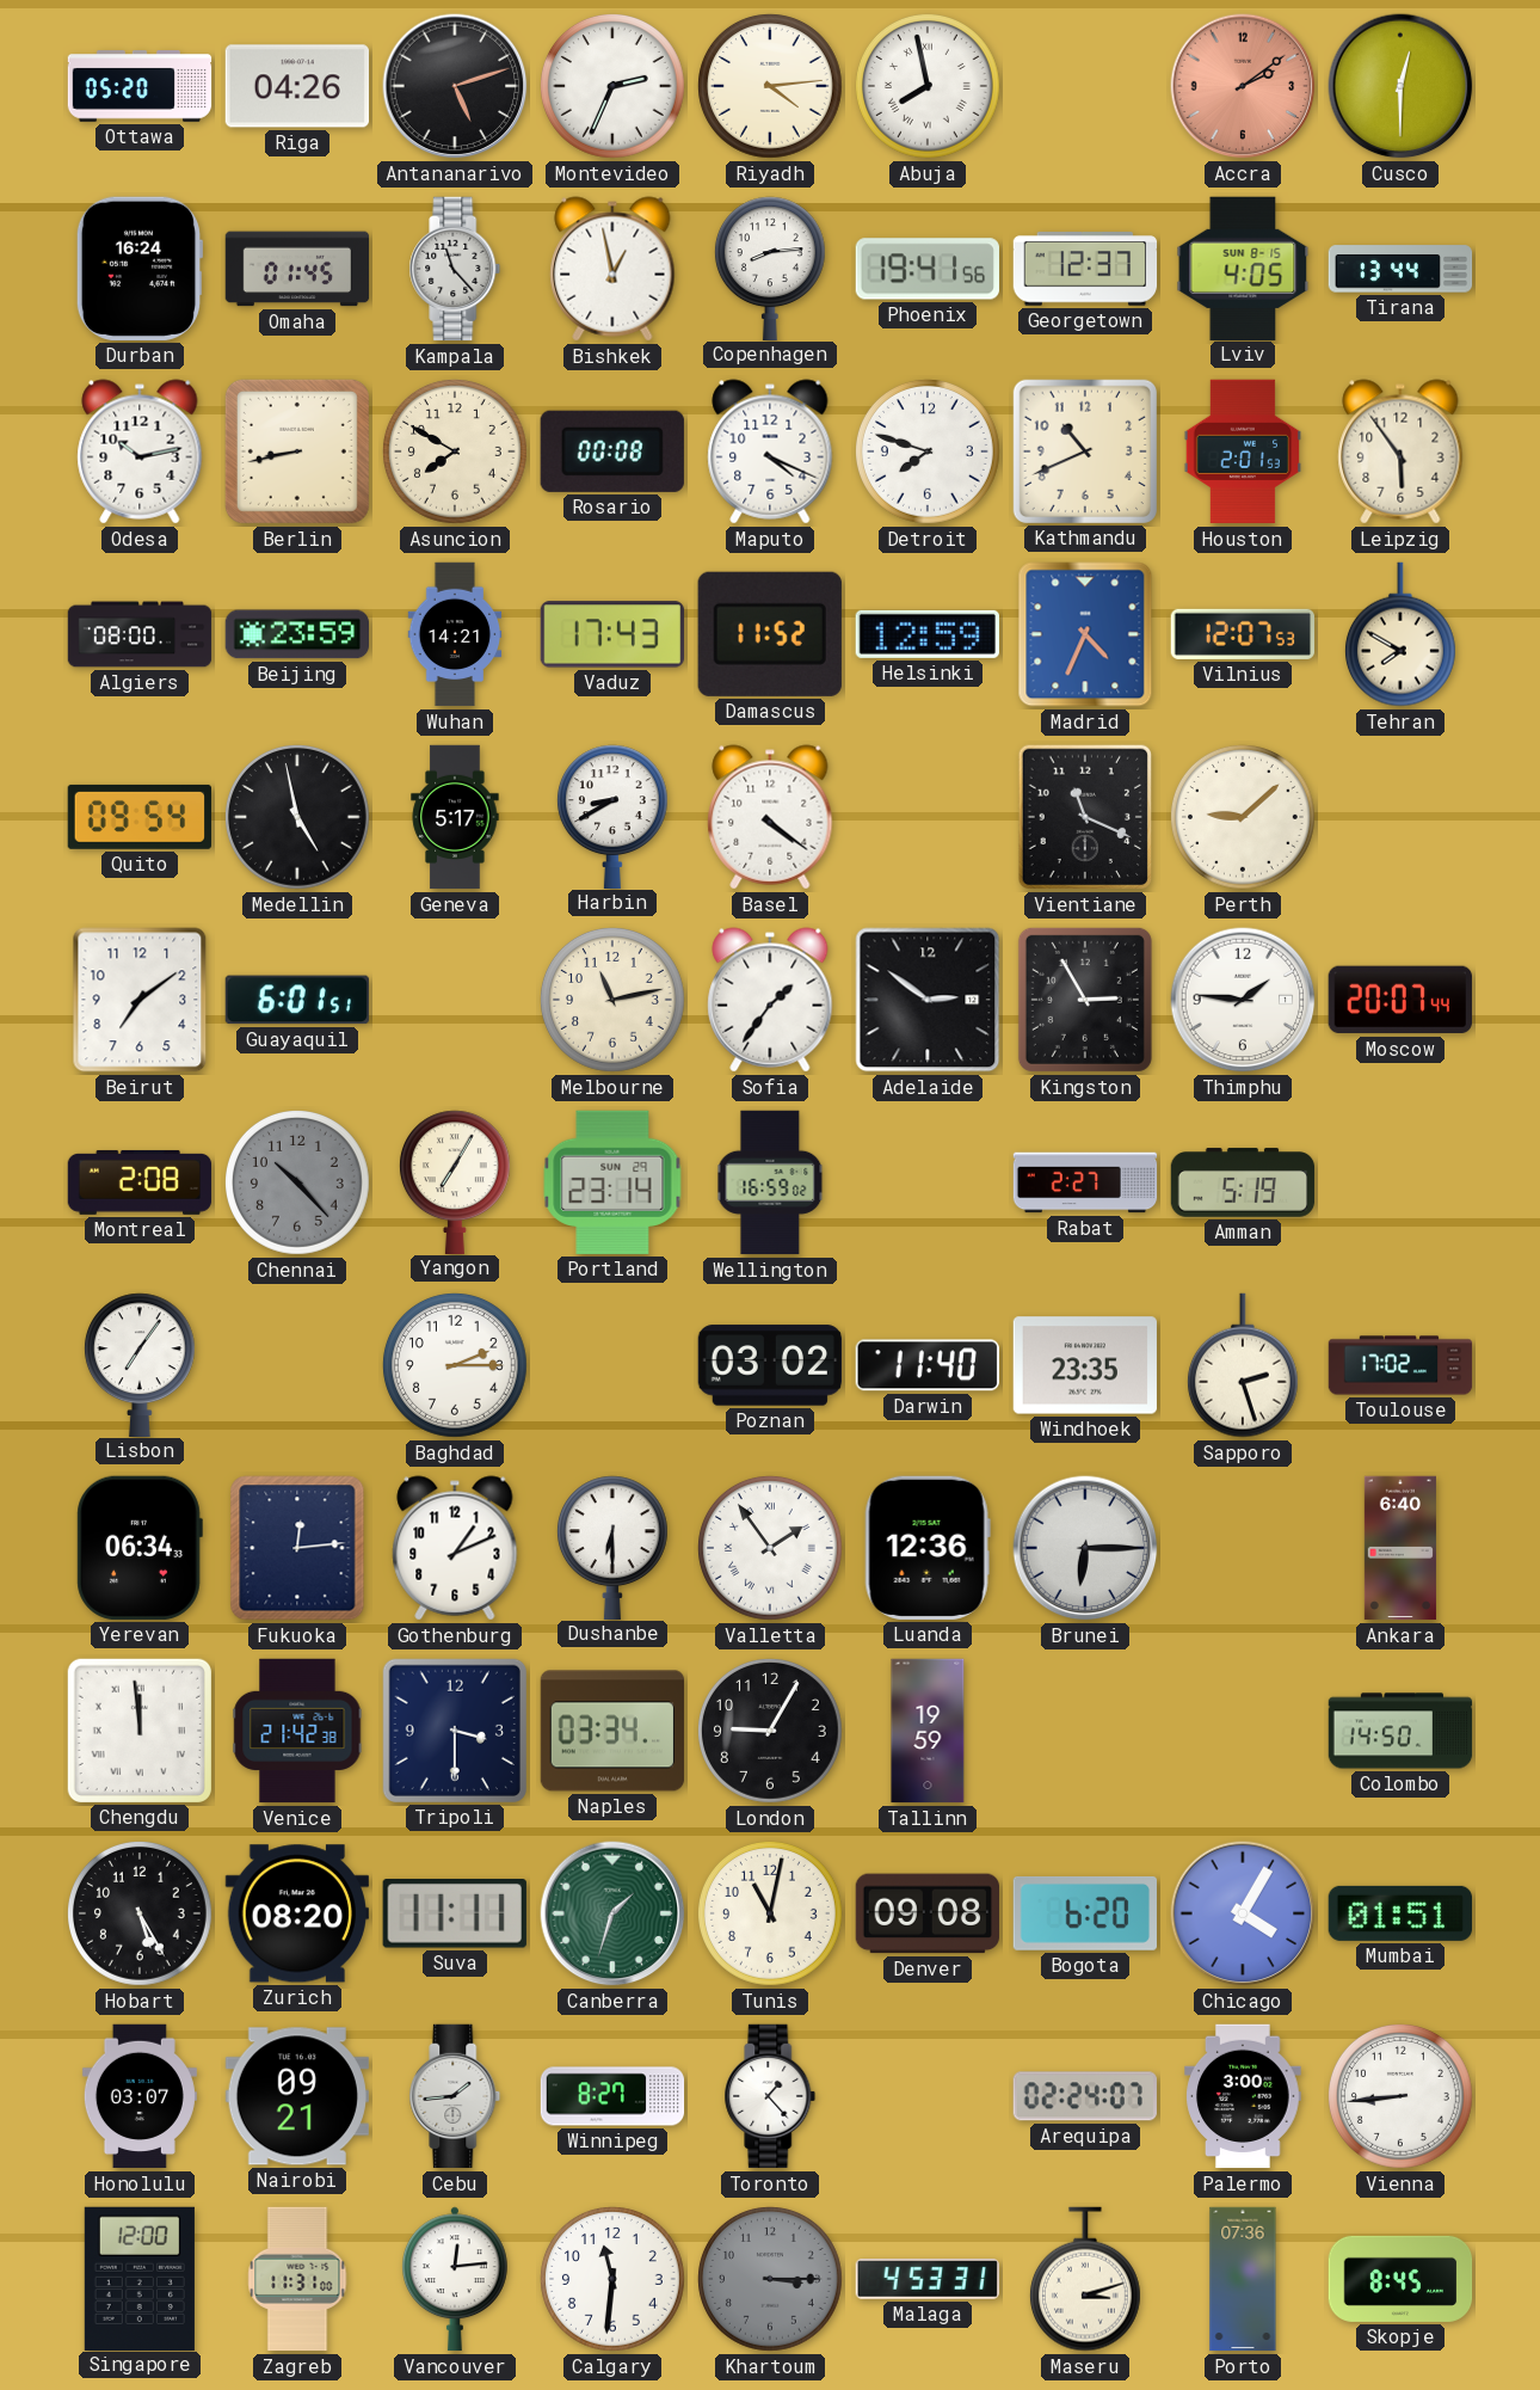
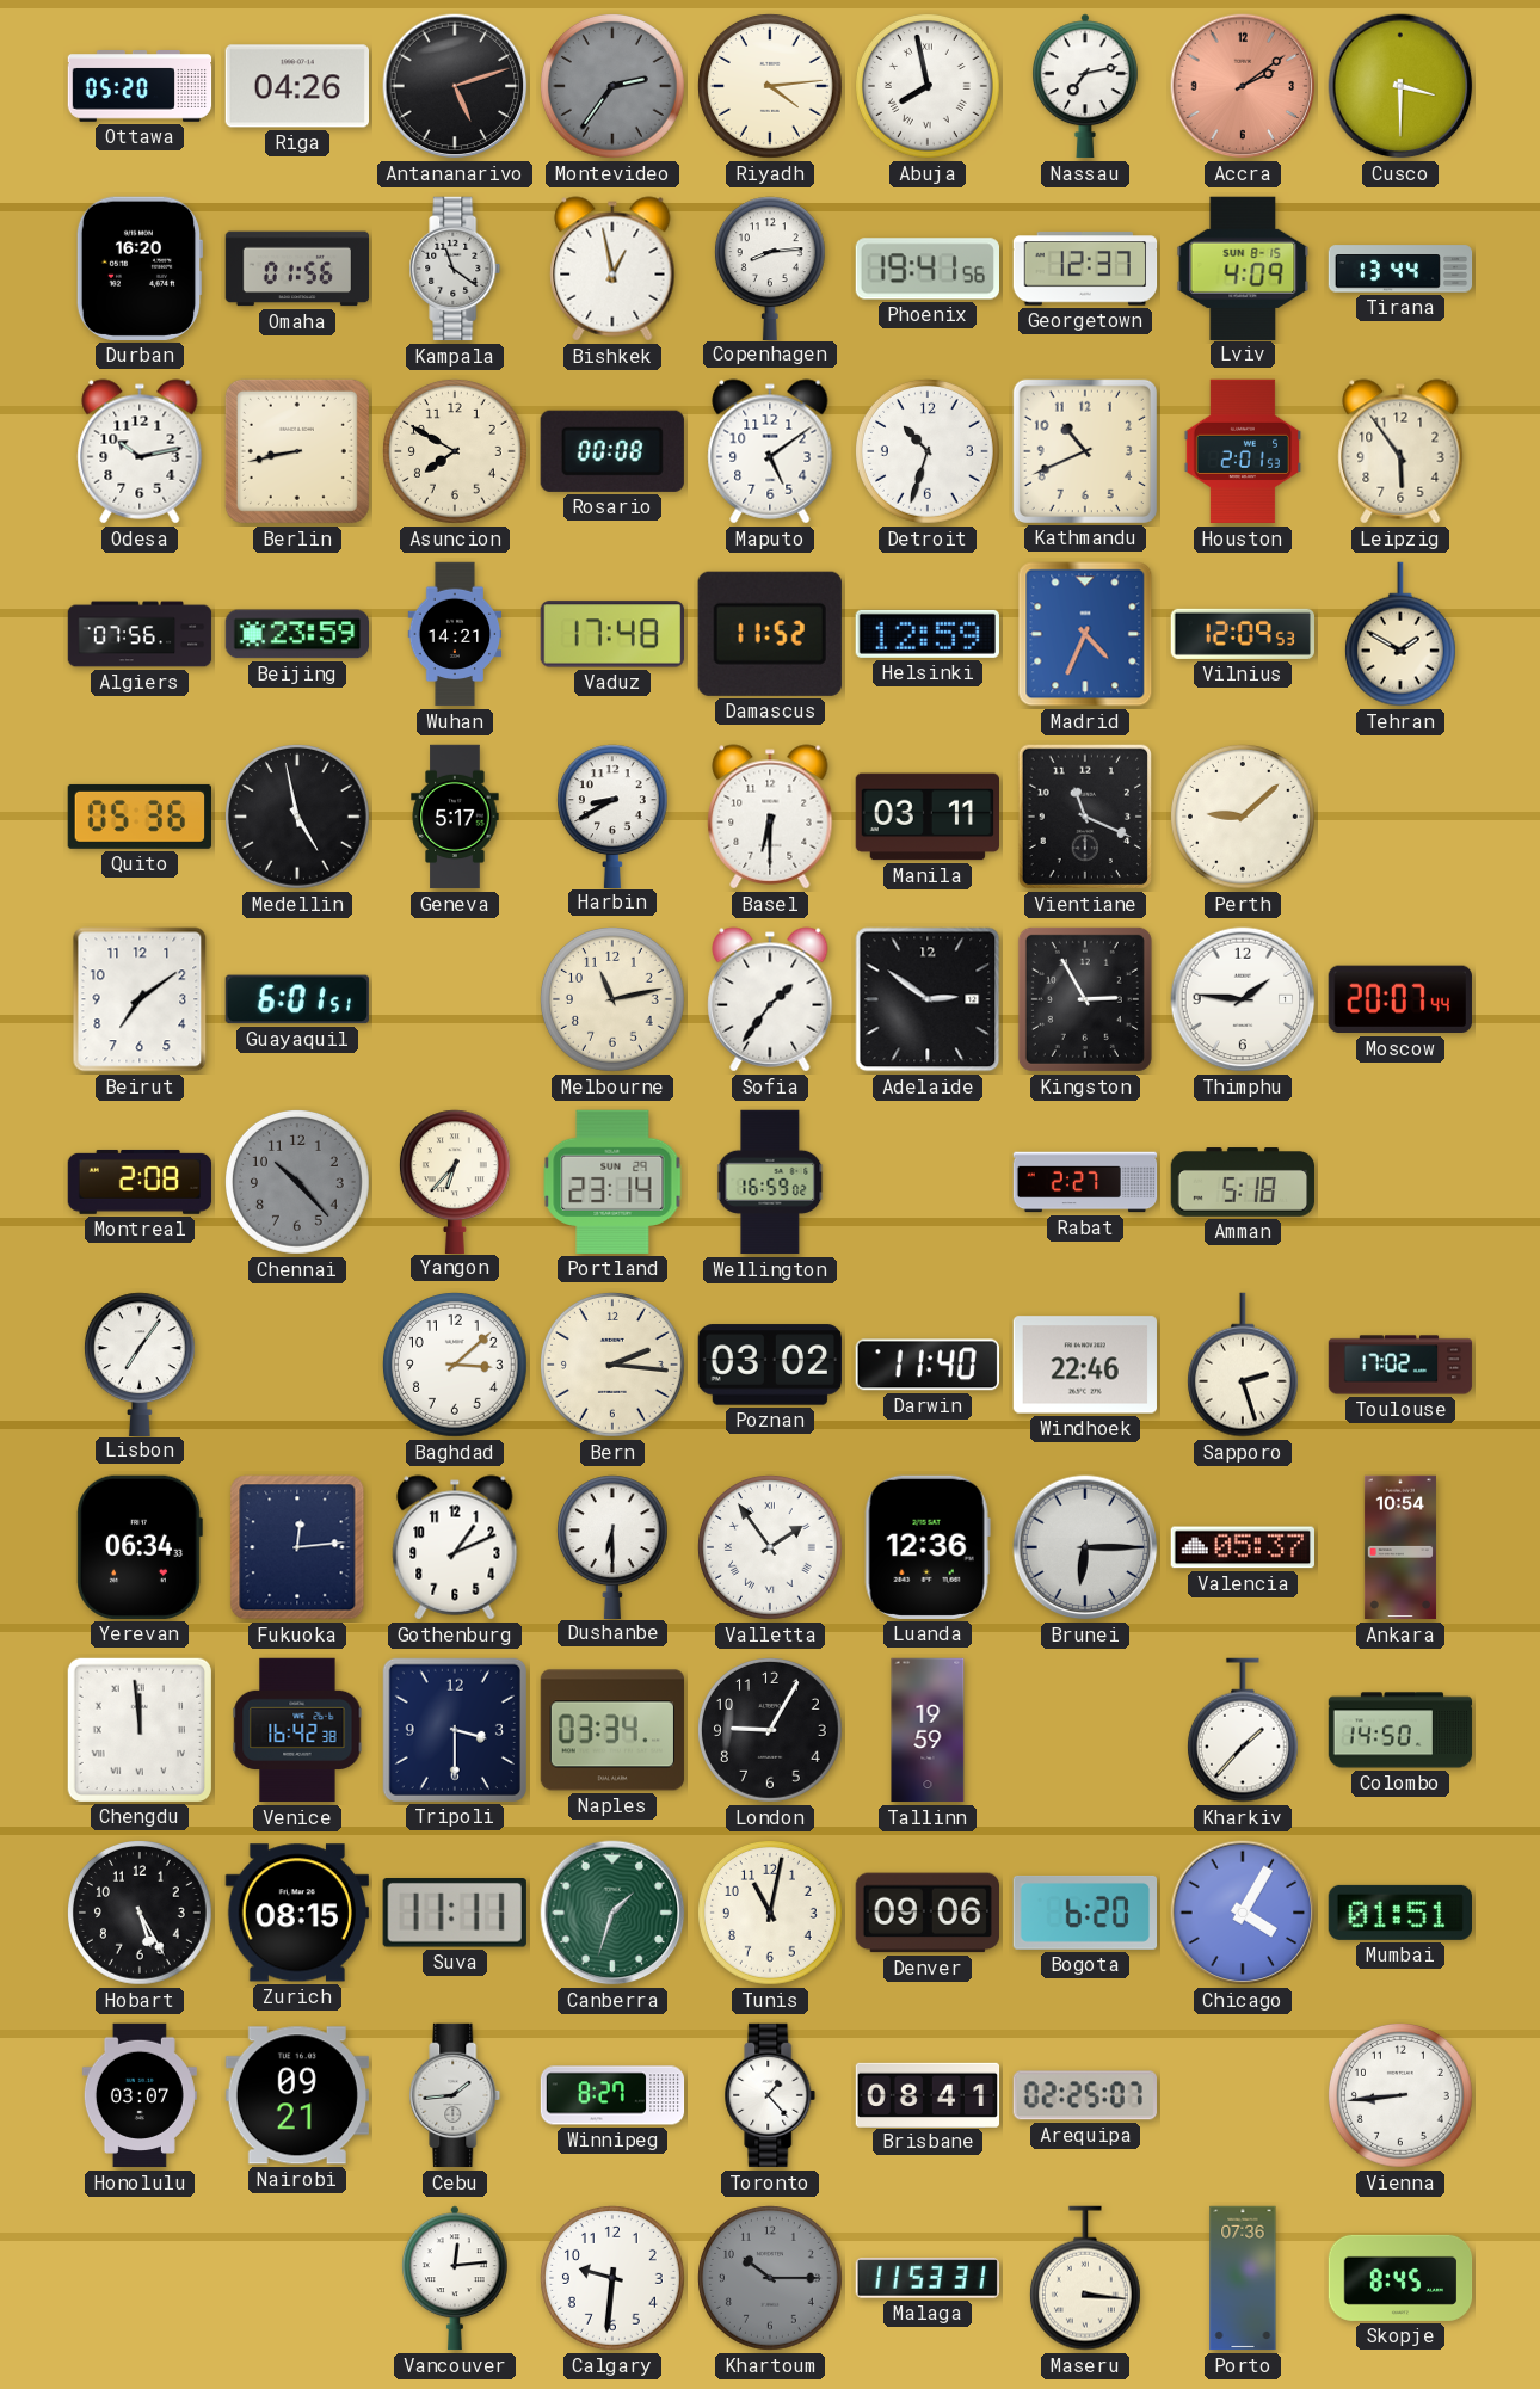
Montevideo: 2:34 -> 2:36 (614, 87)
Montevideo dial: white -> grey (614, 87)
Nassau: none -> 7:13 (1086, 86)
Cusco: 12:30 -> 3:30 (1400, 86)
Durban: 16:24 -> 16:20 (140, 269)
Omaha: 01:45 -> 01:56 (297, 269)
Kampala: 11:23 -> 11:21 (455, 269)
Lviv: 4:05 -> 4:09 (1243, 267)
Maputo: 4:19 -> 5:09 (770, 451)
Detroit: 7:48 -> 10:33 (929, 452)
Algiers: 08:00 -> 07:56 (140, 634)
Vaduz: 17:43 -> 17:48 (611, 634)
Vilnius: 12:07 -> 12:09 (1242, 634)
Tehran: 7:50 -> 1:50 (1400, 634)
Quito: 09:54 -> 05:36 (138, 817)
Basel: 4:21 -> 6:30 (770, 817)
Manila: none -> 03:11 (928, 817)
Yangon: 7:05 -> 6:37 (455, 1181)
Amman: 5:19 -> 5:18 (1243, 1182)
Baghdad: 2:15 -> 3:08 (456, 1366)
Bern: none -> 2:16 (614, 1366)
Windhoek: 23:35 -> 22:46 (1084, 1365)
Valencia: none -> 05:37 (1242, 1547)
Ankara: 6:40 -> 10:54 (1400, 1547)
Venice: 21:42 -> 16:42 (297, 1730)
Kharkiv: none -> 1:37 (1243, 1730)
Zurich: 08:20 -> 08:15 (297, 1913)
Denver: 09:08 -> 09:06 (926, 1913)
Brisbane: none -> 08:41 (928, 2094)
Arequipa: 02:24 -> 02:25 (1085, 2095)
Palermo: 3:00 -> none (1243, 2096)
Singapore: 12:00 -> none (140, 2278)
Zagreb: 11:31 -> none (297, 2279)
Calgary: 11:31 -> 9:31 (614, 2279)
Khartoum: 3:15 -> 10:15 (771, 2279)
Malaga: 4:53 -> 11:53 (926, 2278)
Maseru: 3:12 -> 3:16 (1085, 2278)
